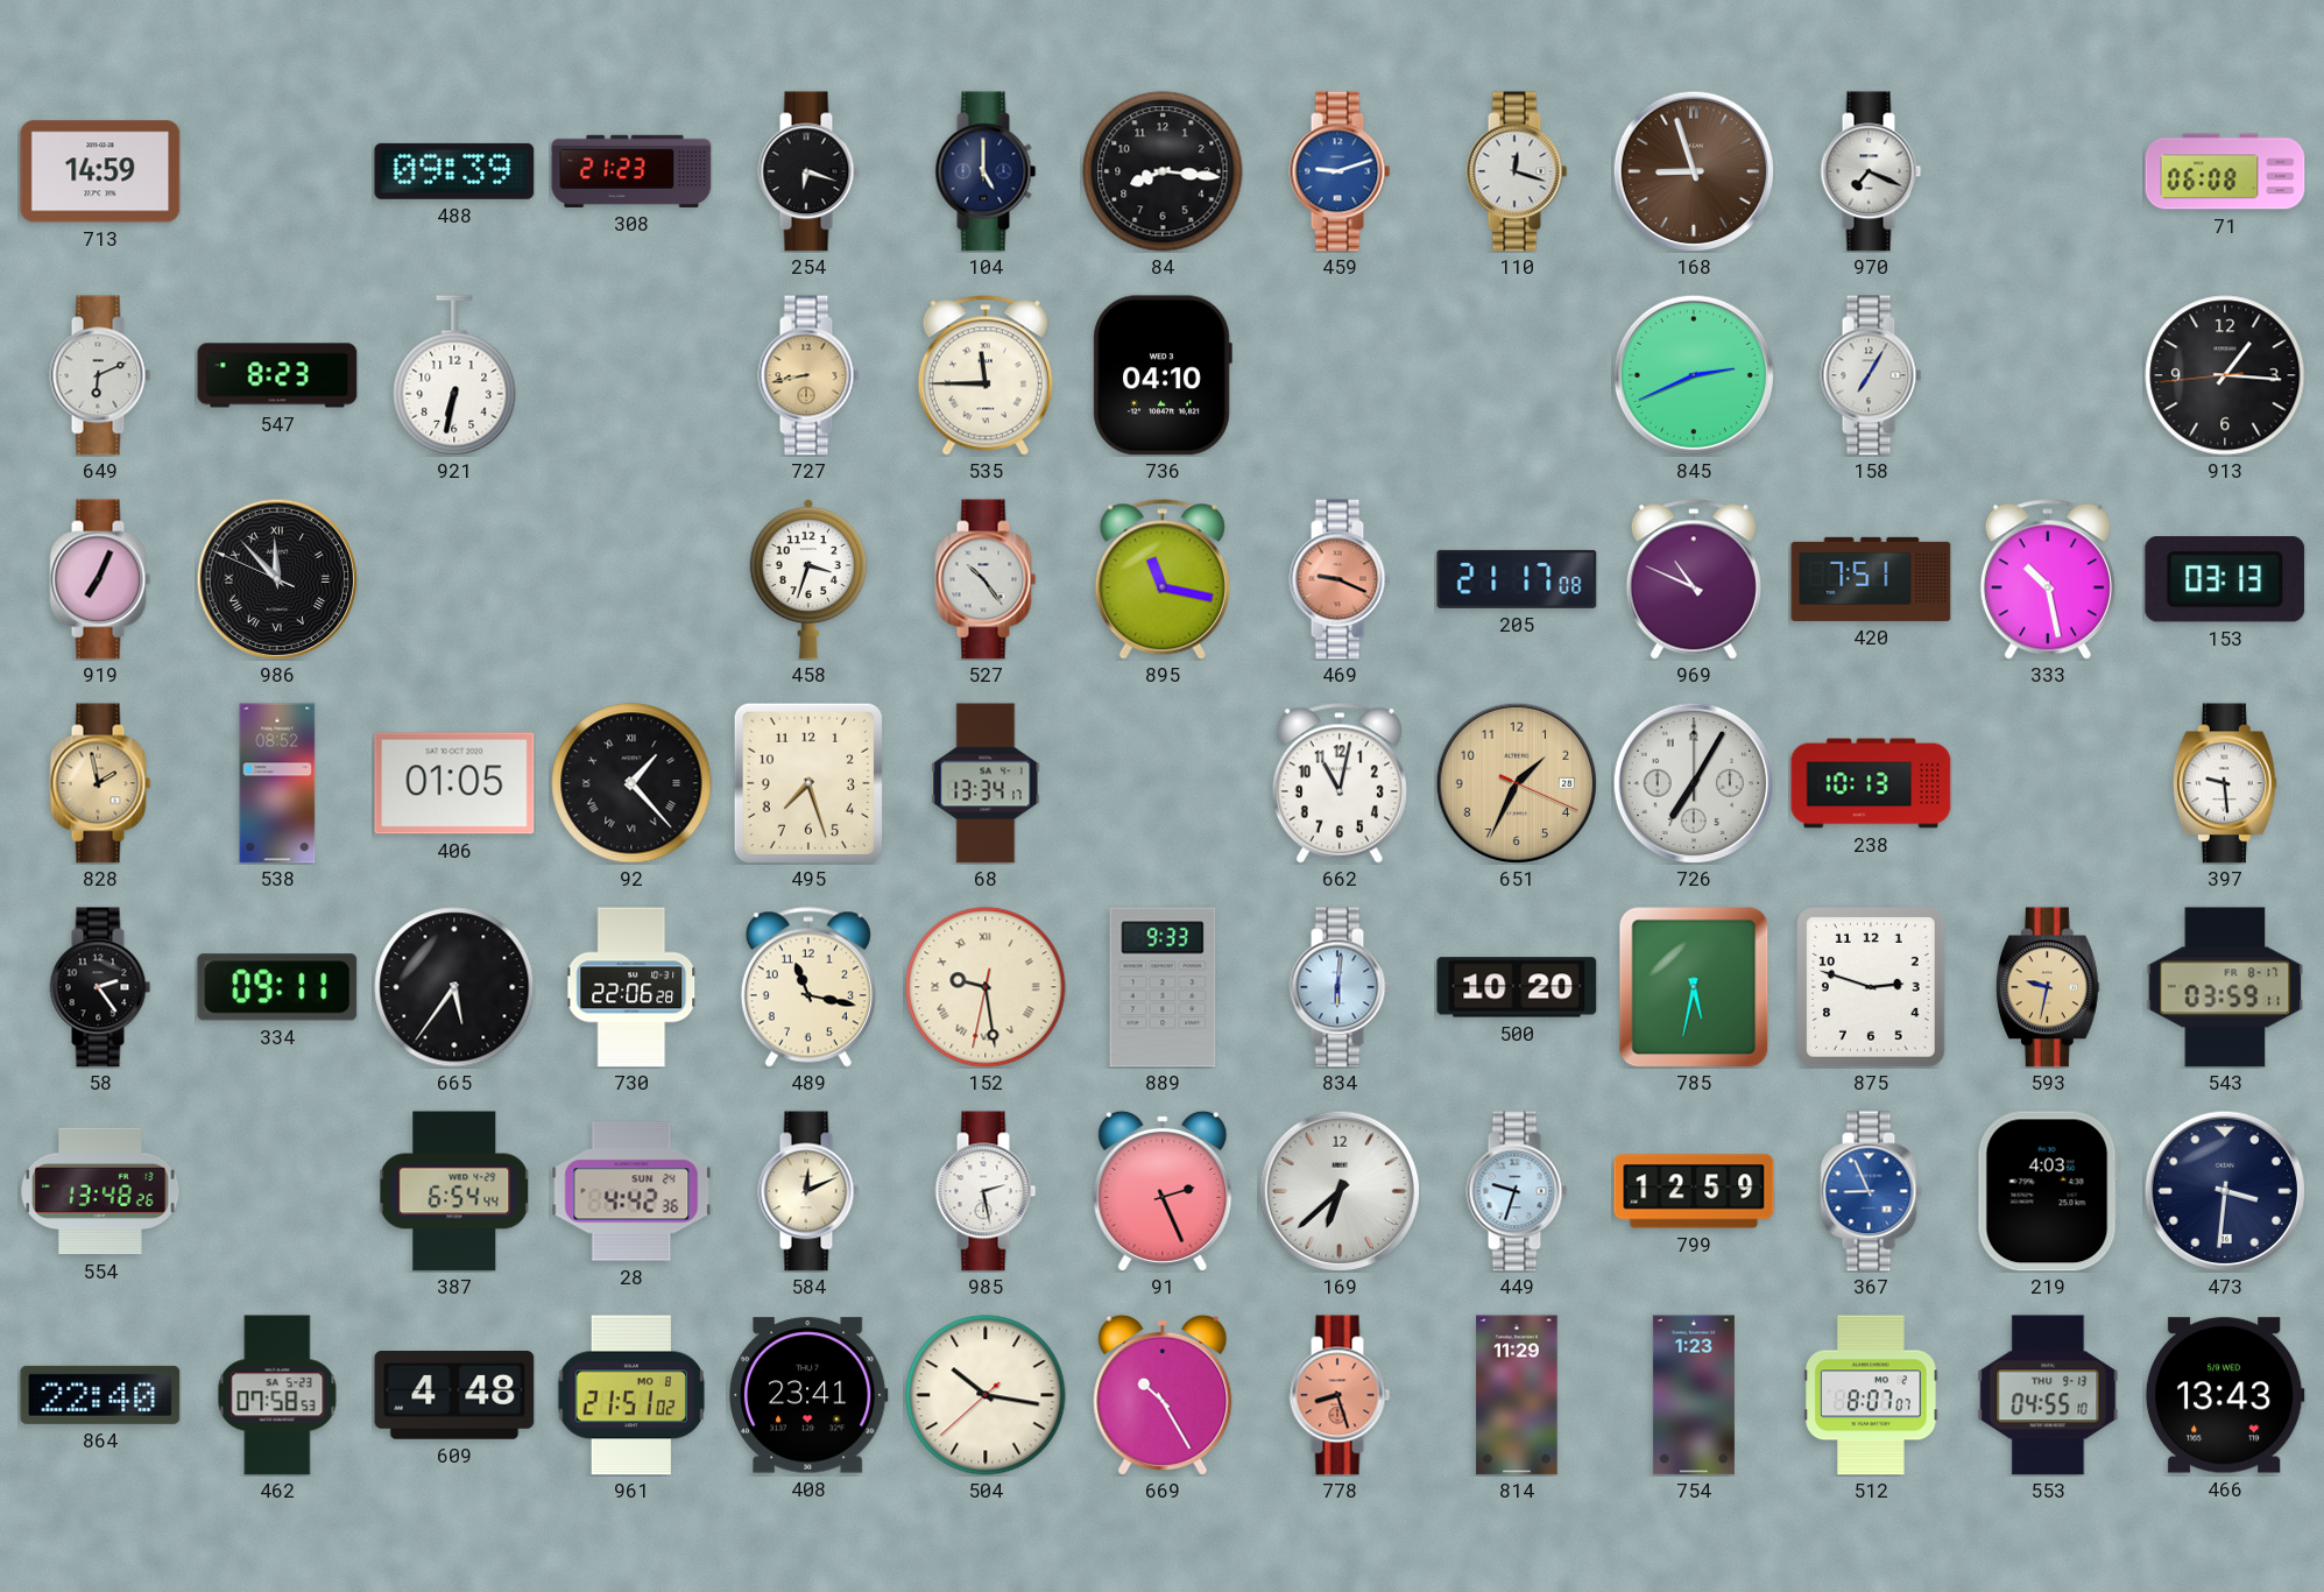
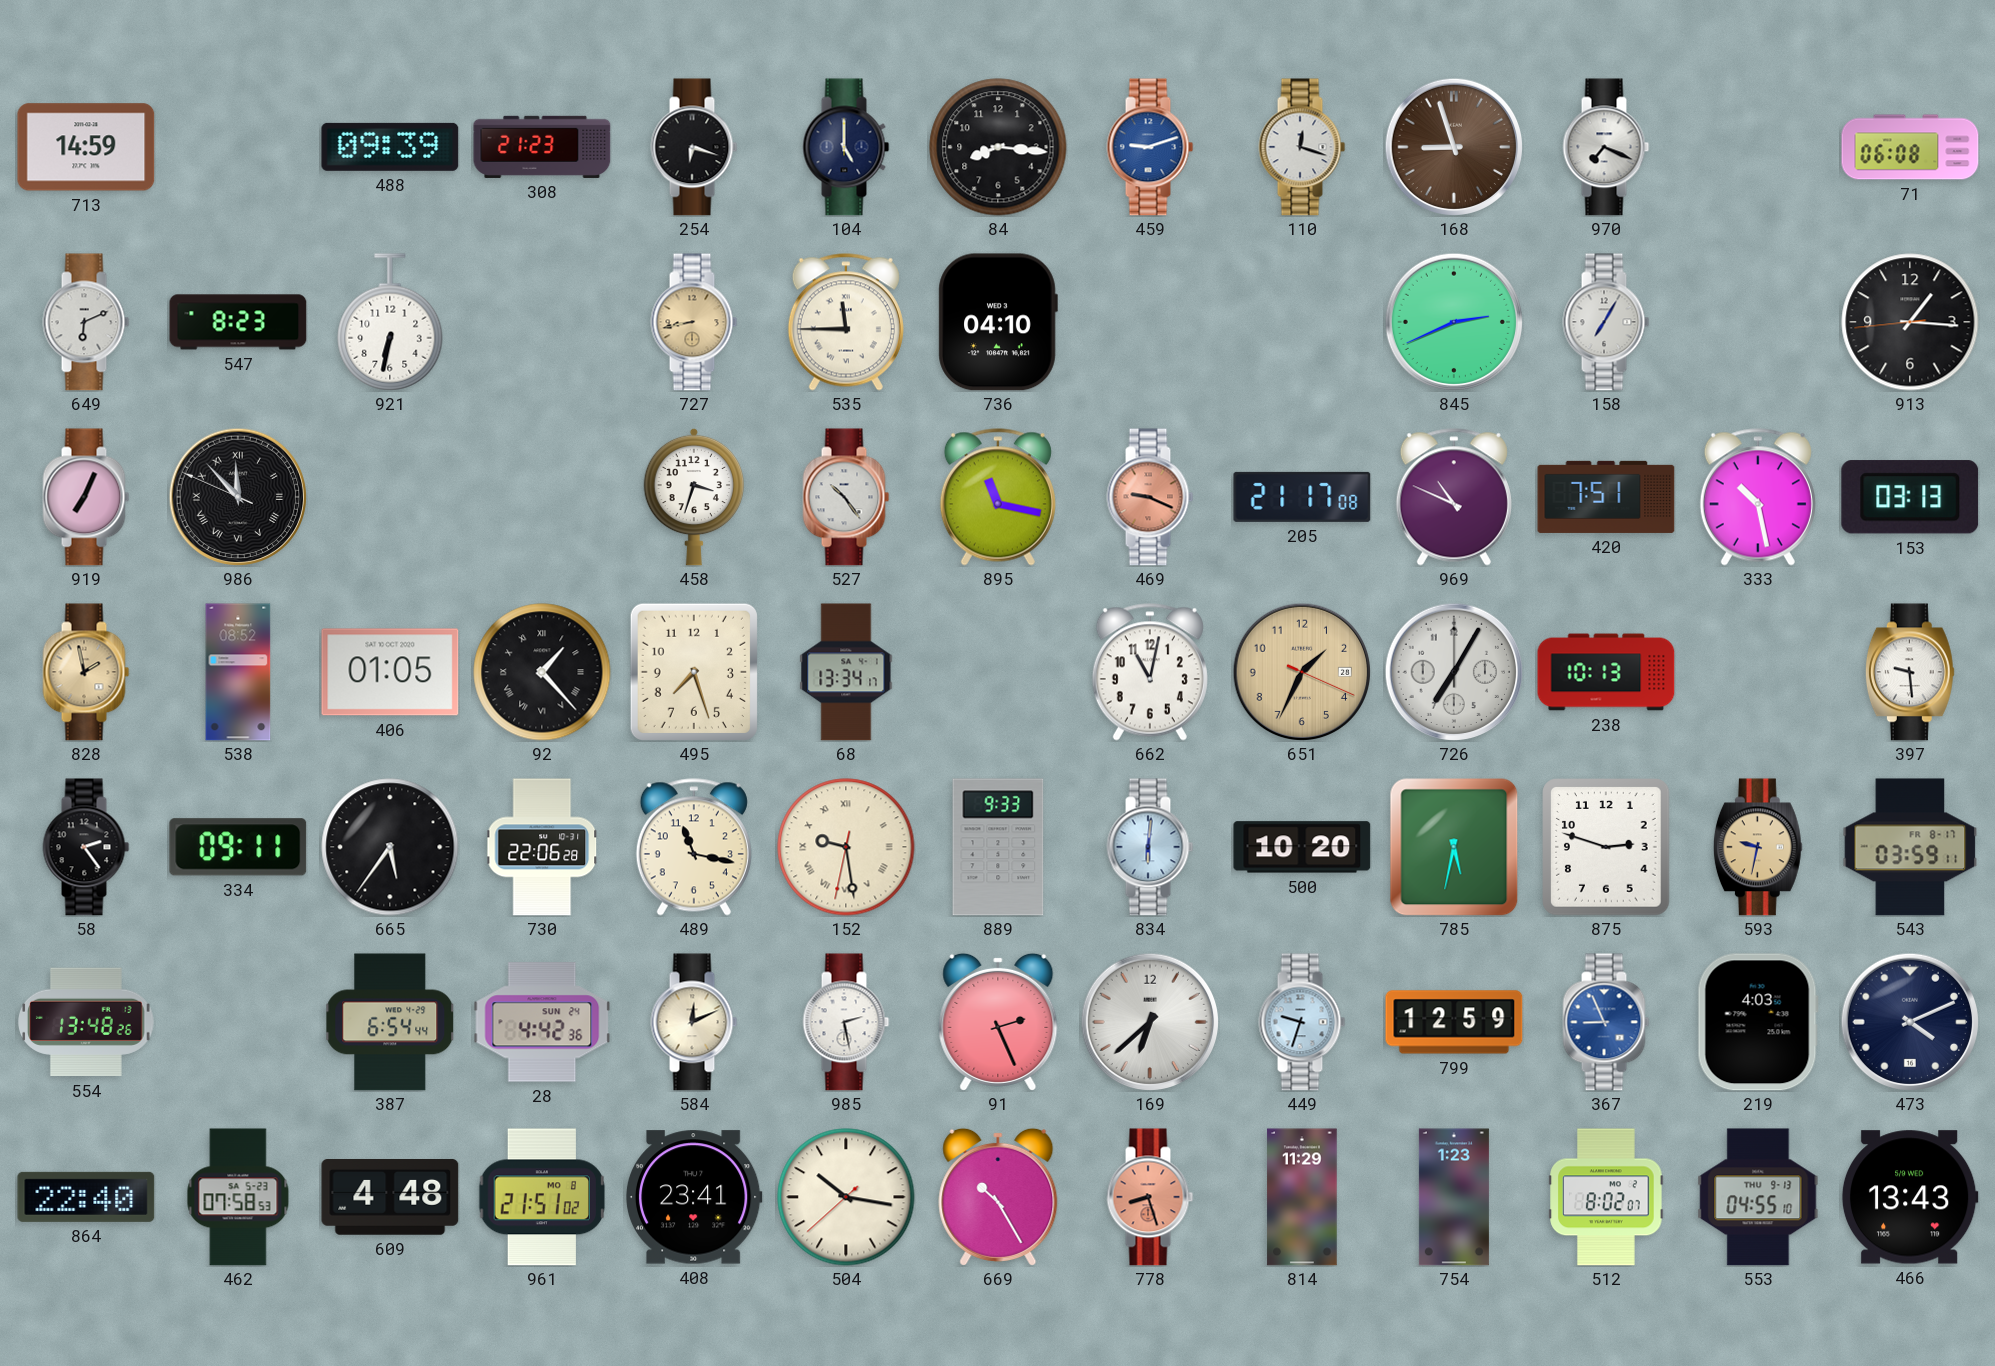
473: 3:31 -> 4:11 (1910, 1022)
512: 8:07 -> 8:02 (1606, 1197)
